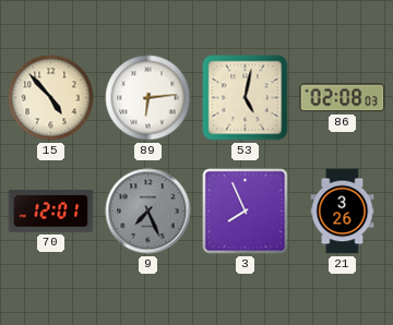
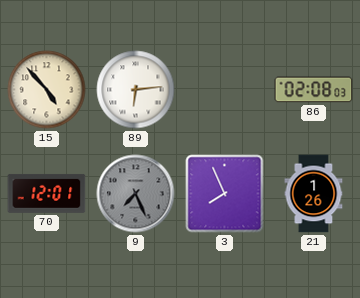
53: 5:02 -> none (246, 98)
21: 3:26 -> 1:26 (314, 194)
